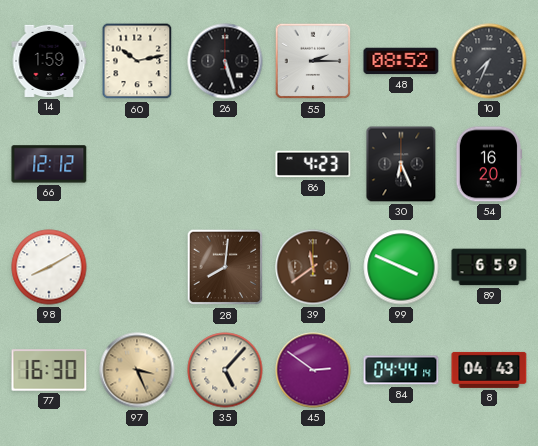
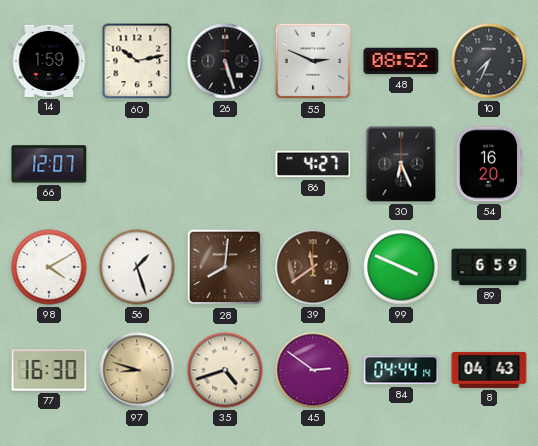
55: 2:15 -> 2:49 (313, 61)
66: 12:12 -> 12:07 (49, 164)
86: 4:23 -> 4:27 (313, 164)
98: 8:10 -> 4:10 (49, 267)
56: none -> 1:27 (137, 267)
97: 3:26 -> 8:48 (137, 370)
35: 5:07 -> 4:42 (225, 370)
